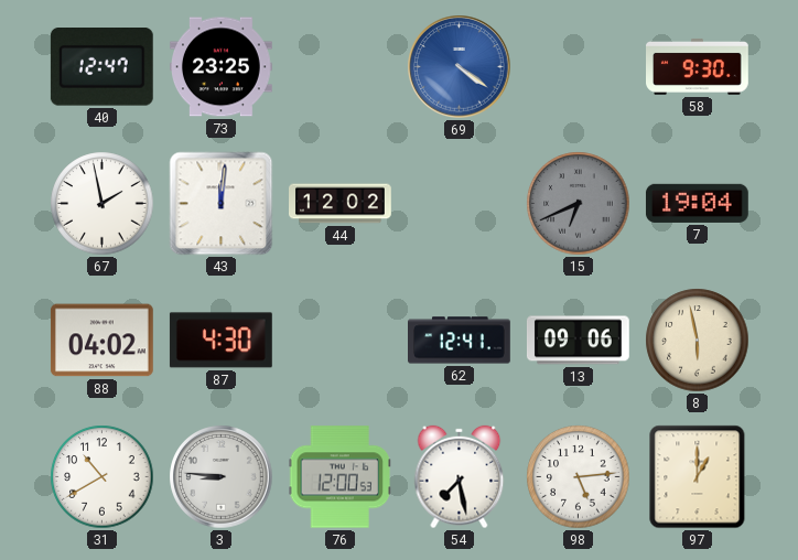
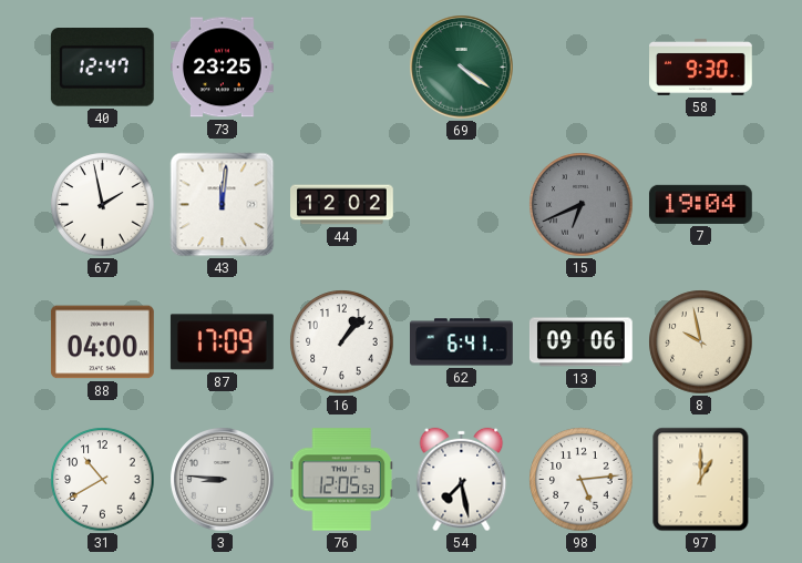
69 dial: blue -> green (462, 68)
88: 04:02 -> 04:00 (102, 342)
87: 4:30 -> 17:09 (222, 342)
16: none -> 1:07 (342, 342)
62: 12:41 -> 6:41 (462, 342)
8: 5:58 -> 9:58 (701, 342)
76: 12:00 -> 12:05 (342, 480)
